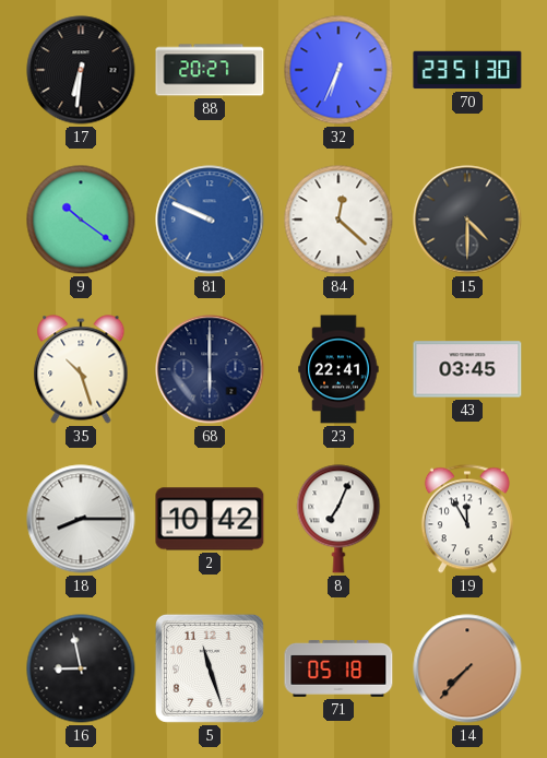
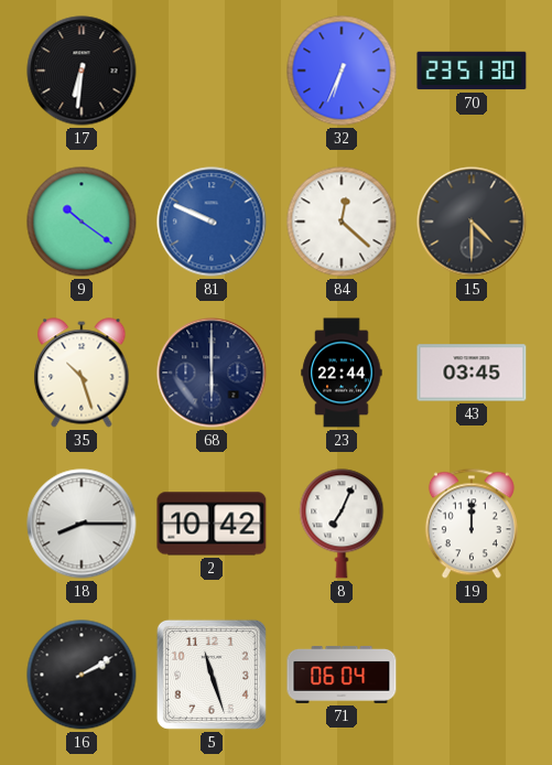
88: 20:27 -> none (210, 70)
23: 22:41 -> 22:44 (342, 373)
19: 11:55 -> 12:00 (472, 524)
16: 8:58 -> 2:10 (82, 675)
71: 05:18 -> 06:04 (342, 675)
14: 7:37 -> none (467, 668)
